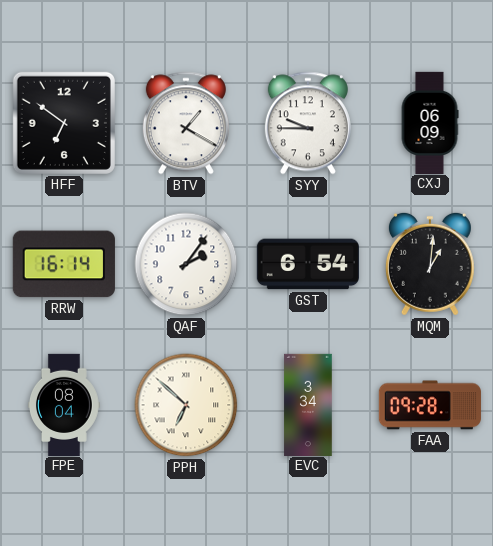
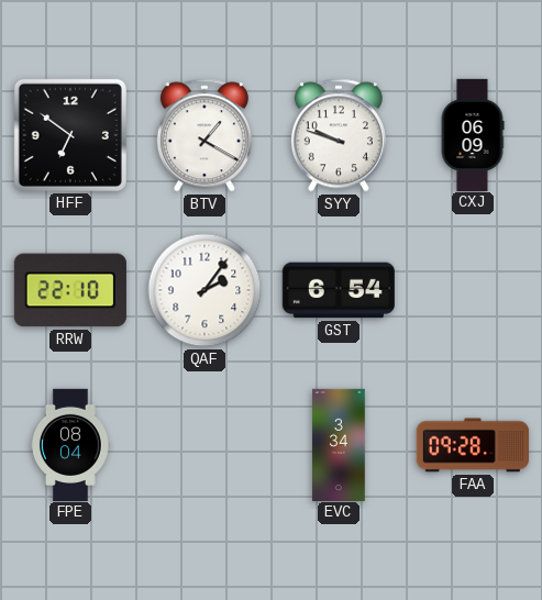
SYY: 9:45 -> 9:48 (339, 135)
RRW: 16:14 -> 22:10 (70, 290)
MQM: 1:01 -> none (430, 264)
PPH: 6:52 -> none (186, 405)
